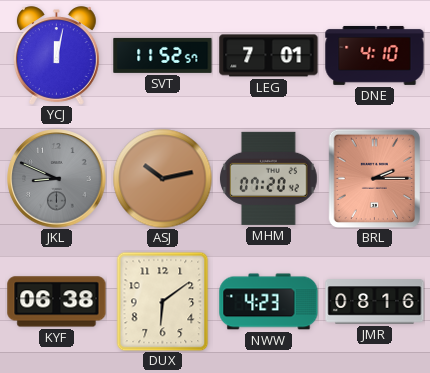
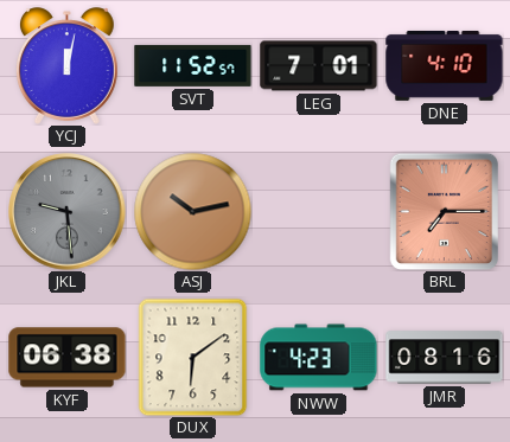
JKL: 8:49 -> 9:29 (68, 212)
MHM: 07:20 -> none (269, 178)
BRL: 2:15 -> 7:15 (444, 211)
